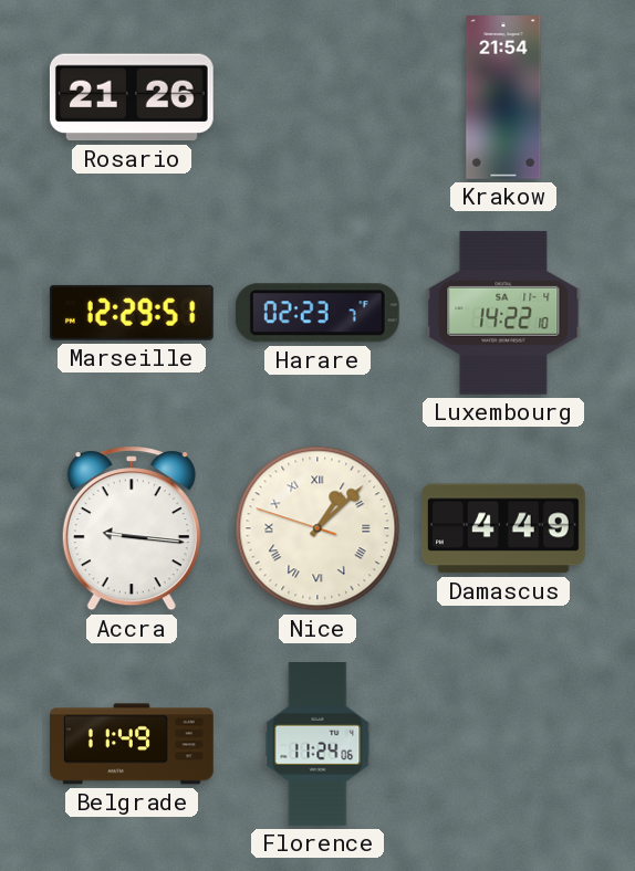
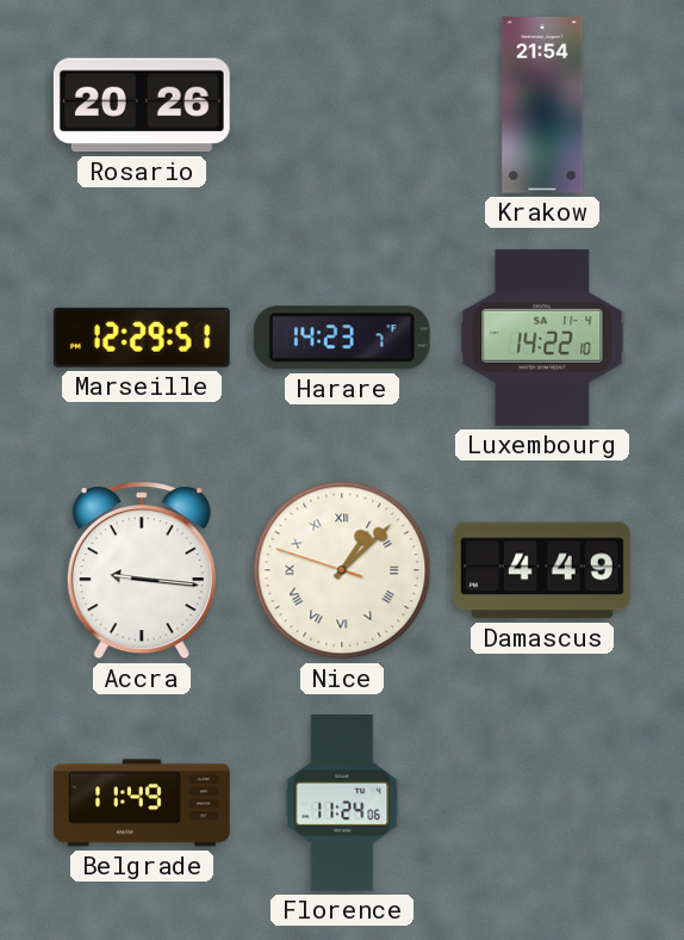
Rosario: 21:26 -> 20:26 (142, 105)
Harare: 02:23 -> 14:23 (342, 338)
